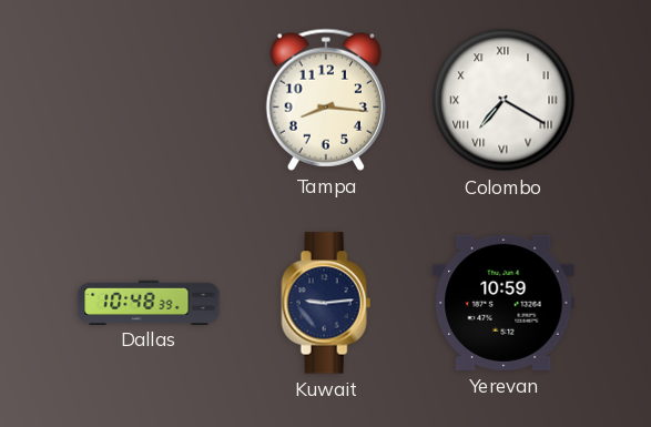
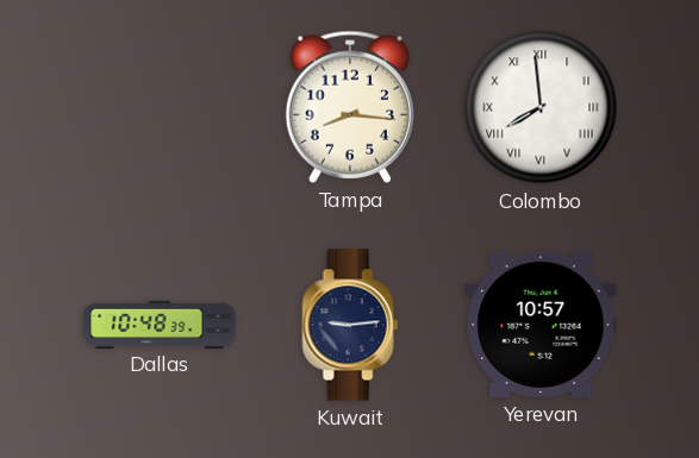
Colombo: 7:20 -> 7:59 (541, 107)
Yerevan: 10:59 -> 10:57 (541, 325)
